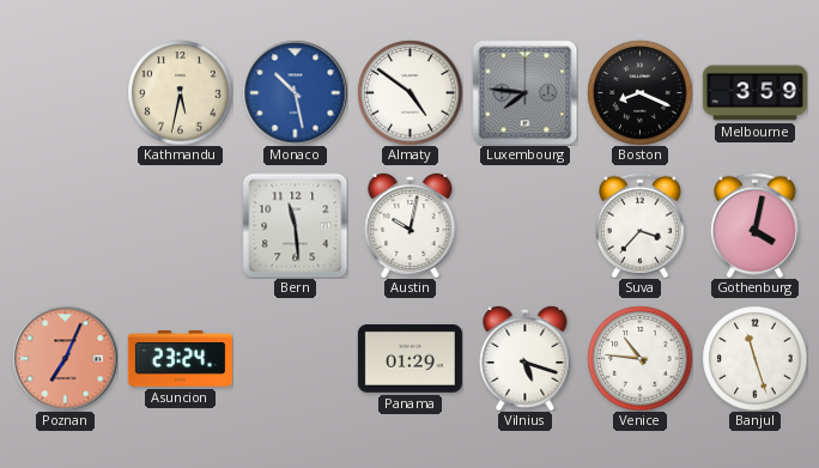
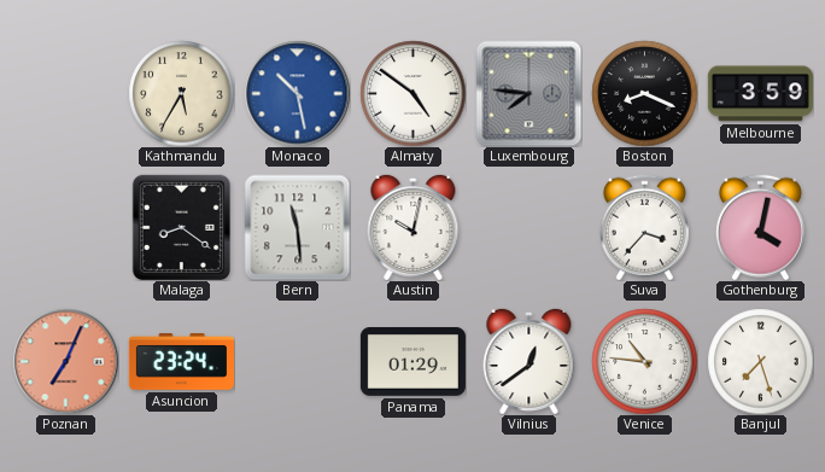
Kathmandu: 5:32 -> 5:35 (181, 93)
Malaga: none -> 8:21 (181, 227)
Vilnius: 5:18 -> 12:39 (529, 361)
Banjul: 11:27 -> 7:27 (760, 361)
